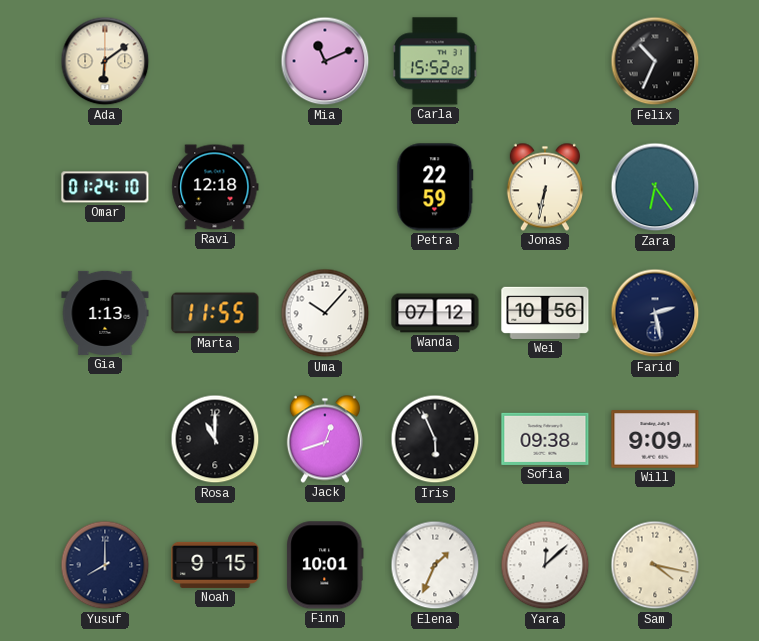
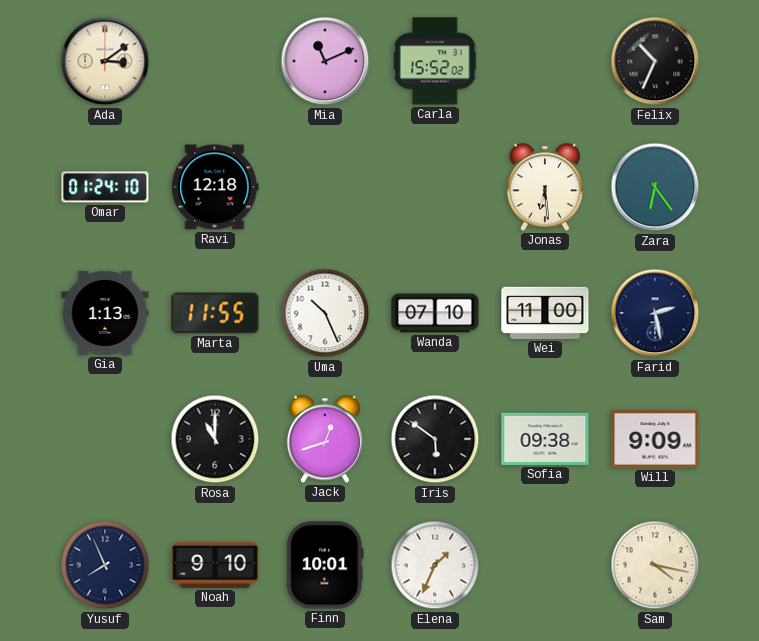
Ada: 6:09 -> 3:09 (105, 61)
Petra: 22:59 -> none (435, 187)
Jonas: 6:32 -> 6:29 (545, 187)
Uma: 10:07 -> 10:26 (325, 313)
Wanda: 07:12 -> 07:10 (435, 313)
Wei: 10:56 -> 11:00 (545, 313)
Iris: 5:56 -> 5:51 (435, 439)
Yusuf: 8:00 -> 7:56 (105, 565)
Noah: 9:15 -> 9:10 (215, 565)
Yara: 12:08 -> none (545, 565)
